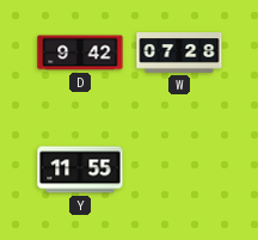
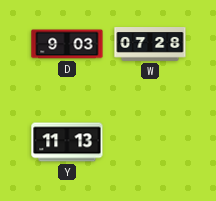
D: 9:42 -> 9:03 (67, 44)
Y: 11:55 -> 11:13 (67, 142)
